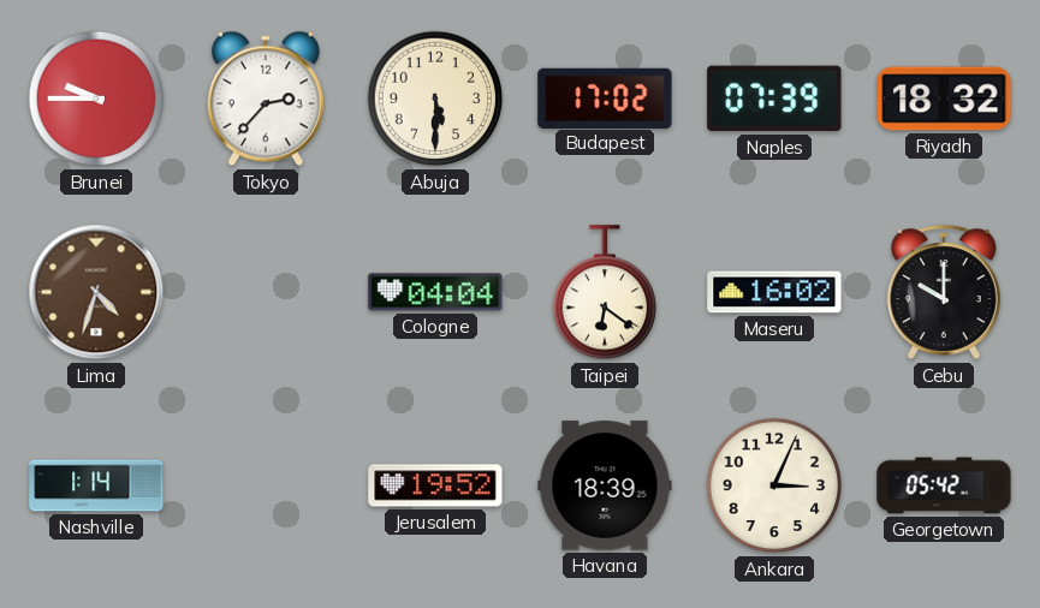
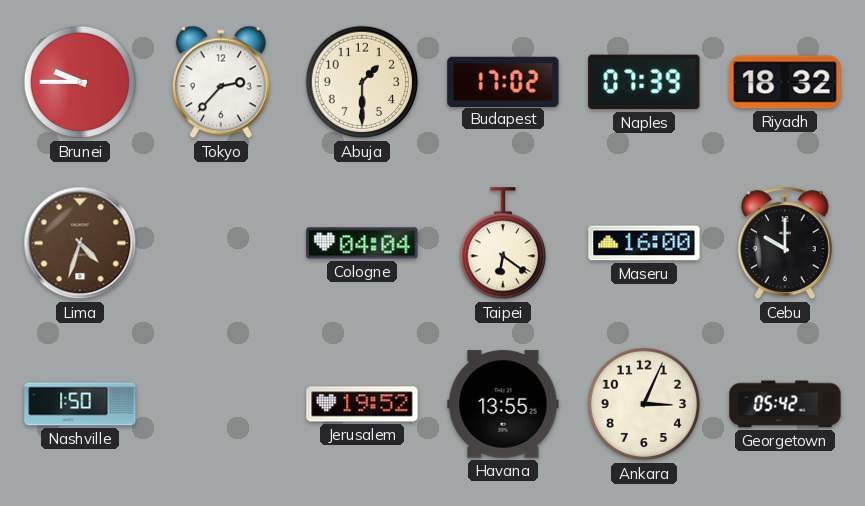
Abuja: 5:30 -> 1:30 (362, 82)
Maseru: 16:02 -> 16:00 (644, 243)
Nashville: 1:14 -> 1:50 (80, 404)
Havana: 18:39 -> 13:55 (503, 404)
